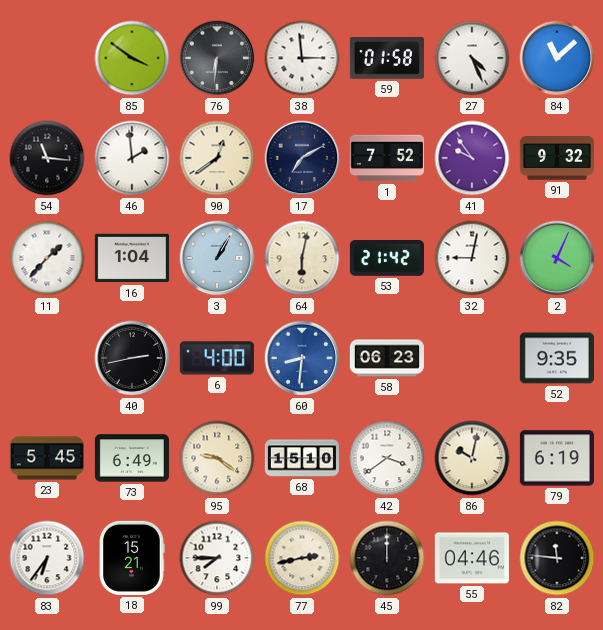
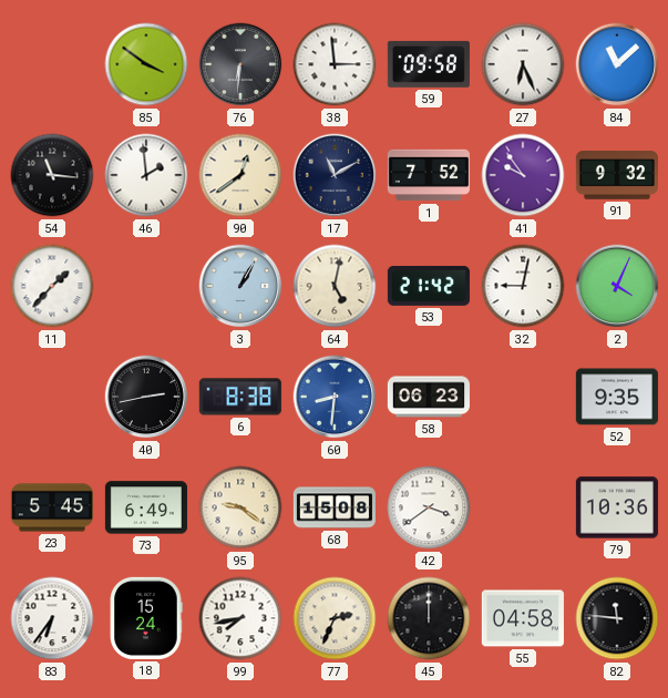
59: 01:58 -> 09:58 (429, 64)
27: 4:26 -> 6:26 (523, 64)
17: 7:10 -> 11:10 (335, 175)
16: 1:04 -> none (132, 258)
64: 6:02 -> 5:02 (335, 286)
6: 4:00 -> 8:38 (240, 397)
68: 15:10 -> 15:08 (335, 507)
86: 10:02 -> none (472, 458)
79: 6:19 -> 10:36 (617, 507)
18: 15:21 -> 15:24 (146, 618)
99: 7:45 -> 7:43 (240, 618)
77: 2:43 -> 2:34 (335, 618)
55: 04:46 -> 04:58 (523, 618)
